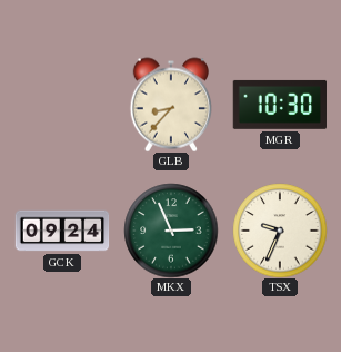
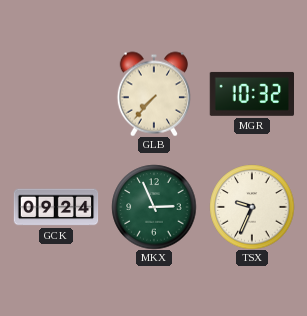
GLB: 8:37 -> 7:37 (153, 94)
MGR: 10:30 -> 10:32 (251, 94)
